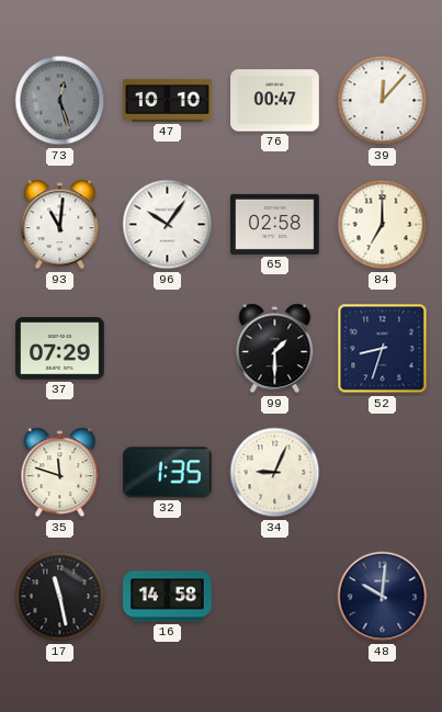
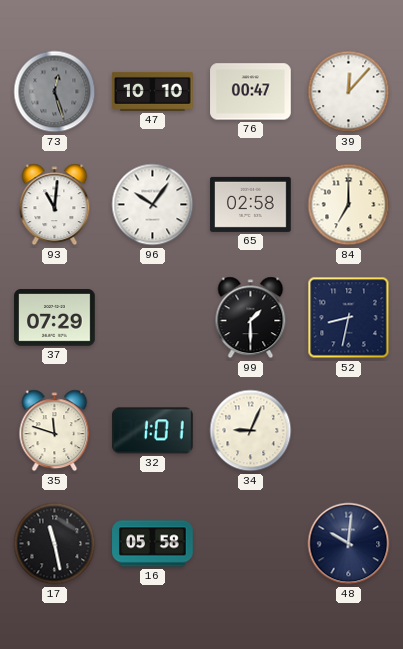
52: 8:33 -> 8:32 (349, 318)
32: 1:35 -> 1:01 (153, 431)
16: 14:58 -> 05:58 (153, 544)
